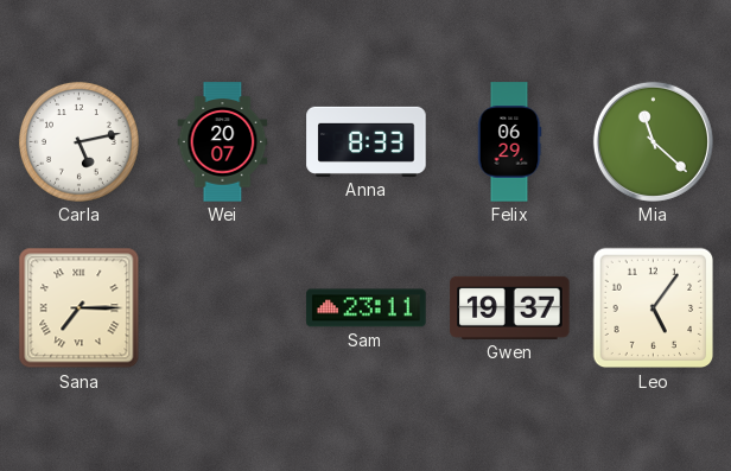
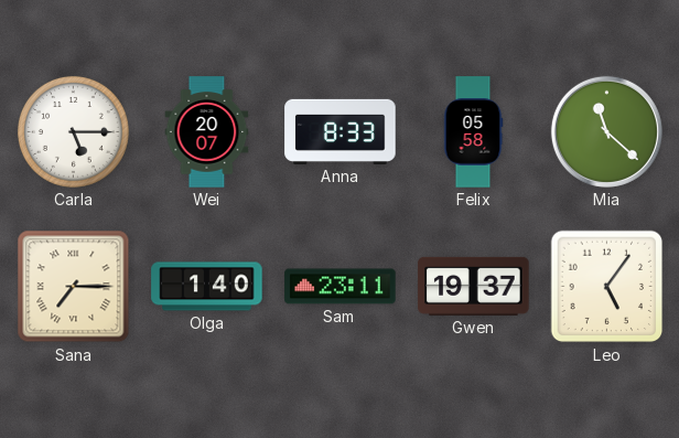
Carla: 5:13 -> 5:15 (73, 131)
Felix: 06:29 -> 05:58 (473, 132)
Olga: none -> 1:40 (207, 287)
